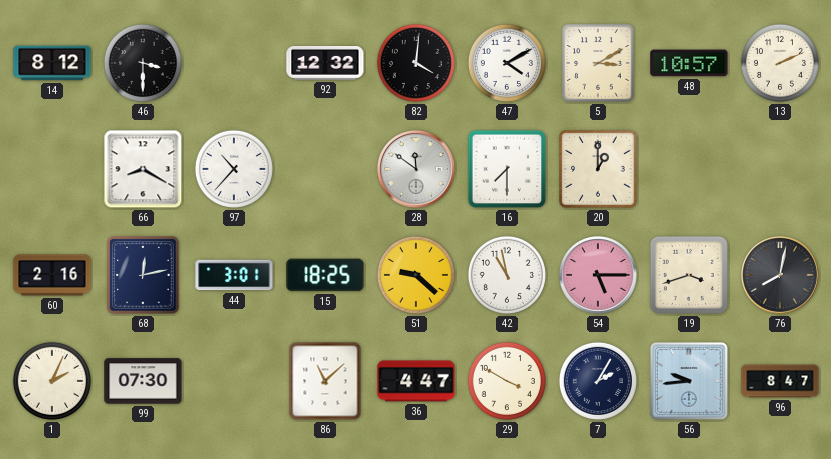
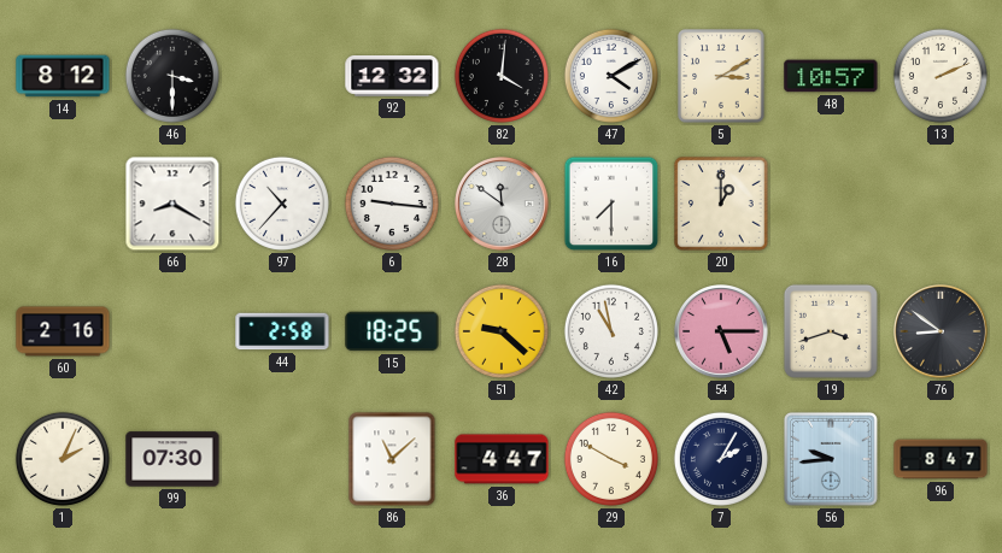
6: none -> 9:16 (392, 204)
68: 12:13 -> none (143, 275)
44: 3:01 -> 2:58 (282, 331)
76: 8:02 -> 8:51 (942, 333)
